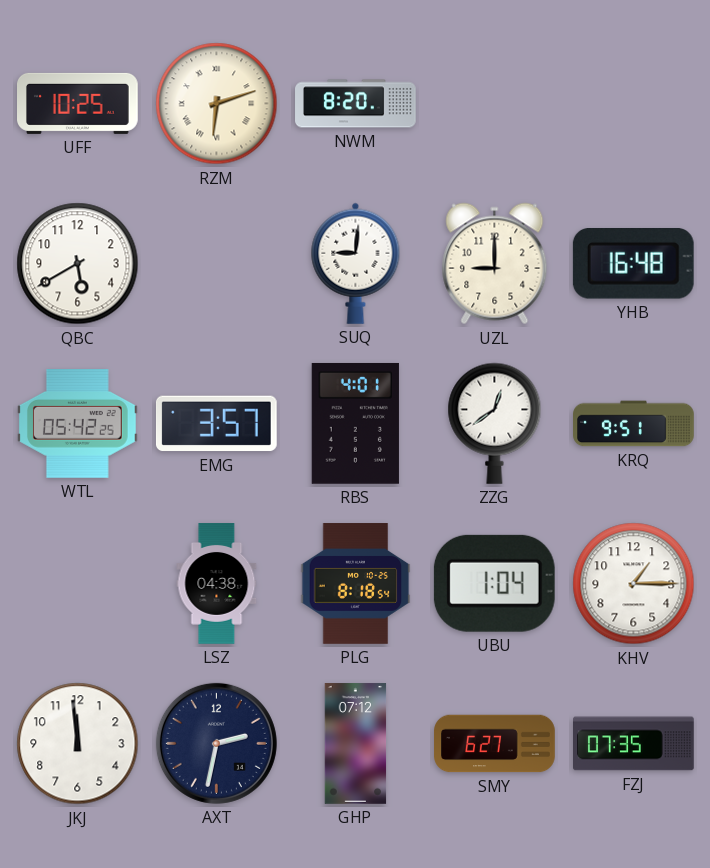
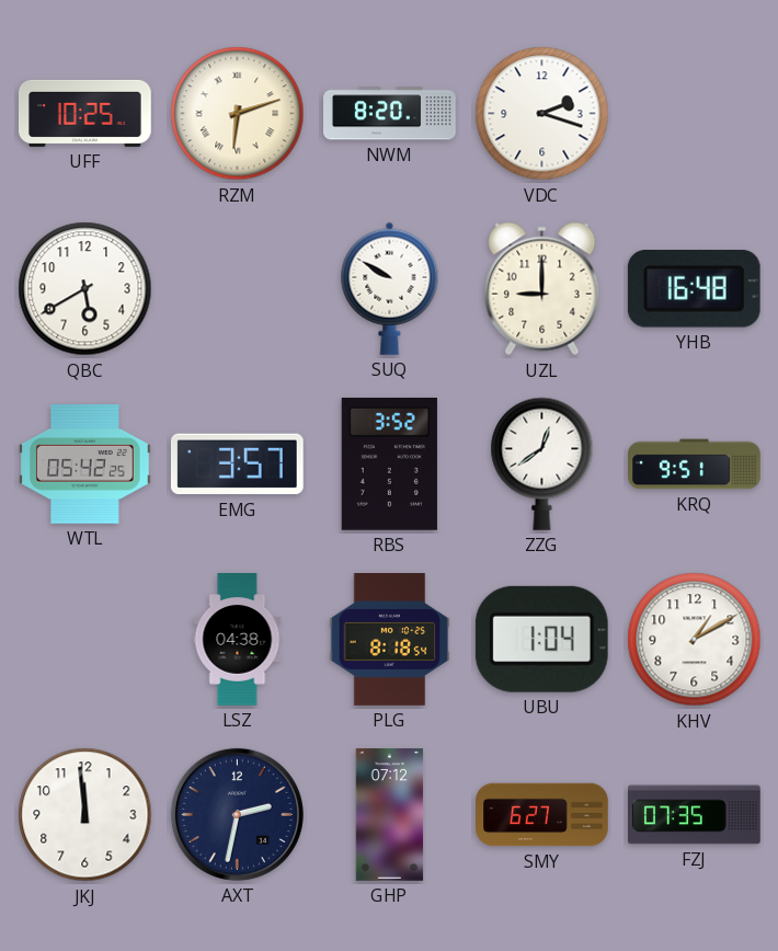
VDC: none -> 2:18 (542, 114)
SUQ: 9:01 -> 9:50 (390, 288)
RBS: 4:01 -> 3:52 (389, 463)
KHV: 1:15 -> 1:10 (695, 640)
